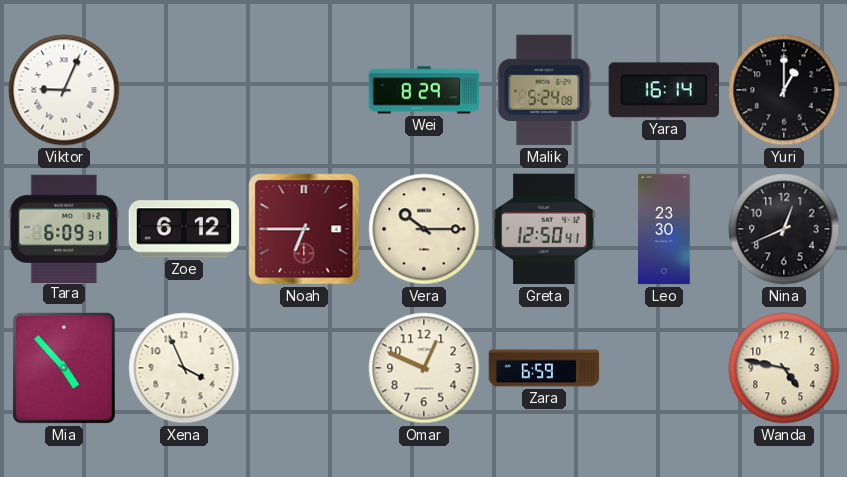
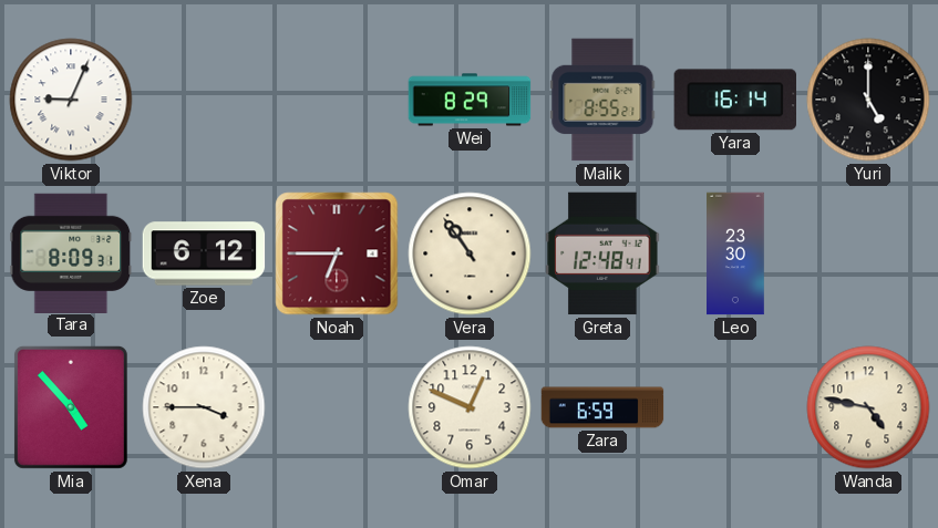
Malik: 5:24 -> 8:55 (602, 100)
Yuri: 1:00 -> 5:00 (868, 100)
Tara: 6:09 -> 8:09 (71, 252)
Vera: 10:15 -> 10:54 (470, 253)
Greta: 12:50 -> 12:48 (602, 253)
Nina: 12:41 -> none (784, 229)
Xena: 3:56 -> 3:45 (204, 407)
